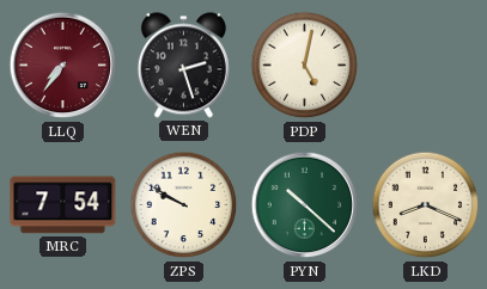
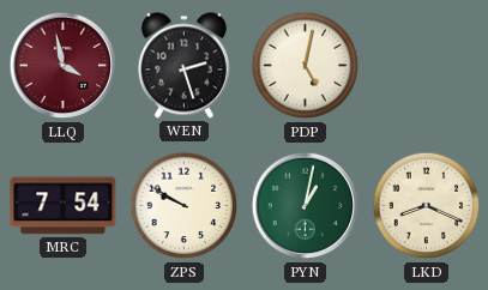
LLQ: 7:36 -> 3:58 (64, 66)
PYN: 10:22 -> 1:02 (306, 206)
